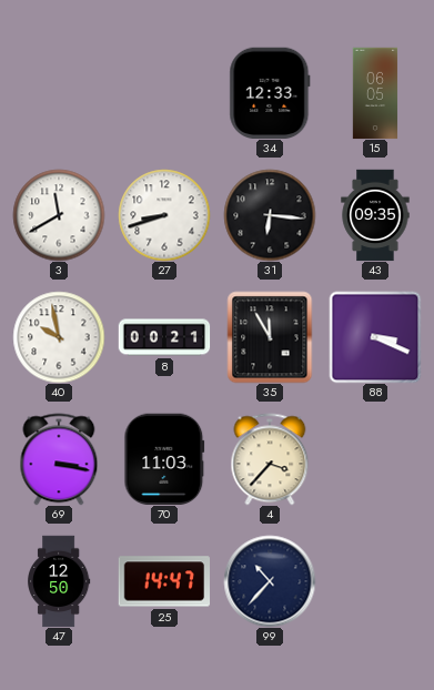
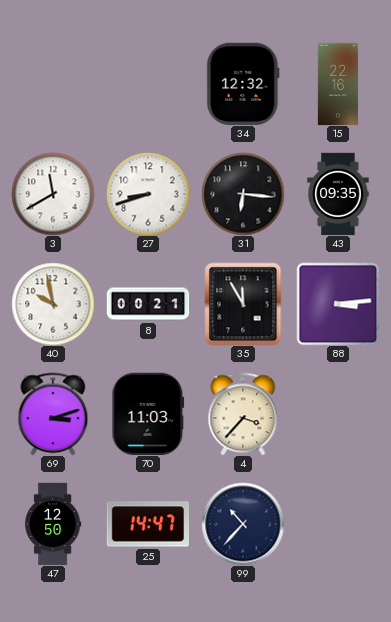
34: 12:33 -> 12:32 (243, 83)
15: 06:05 -> 22:16 (338, 84)
88: 3:19 -> 3:14 (338, 304)
69: 3:17 -> 3:12 (53, 414)
